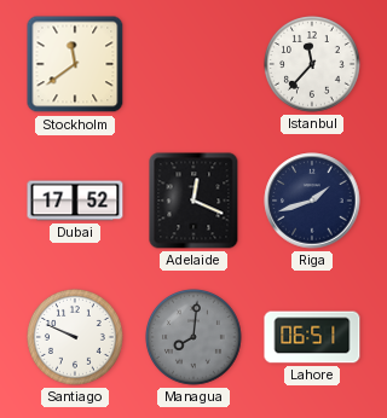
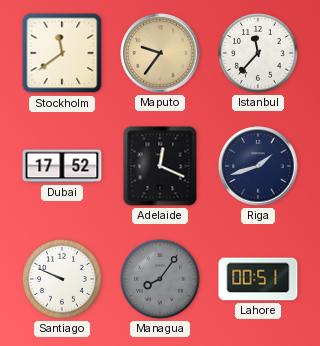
Maputo: none -> 9:36 (160, 53)
Managua: 8:01 -> 8:06 (161, 280)
Lahore: 06:51 -> 00:51 (258, 279)
